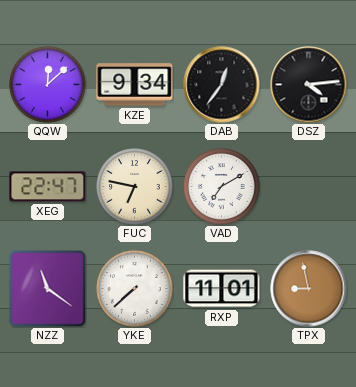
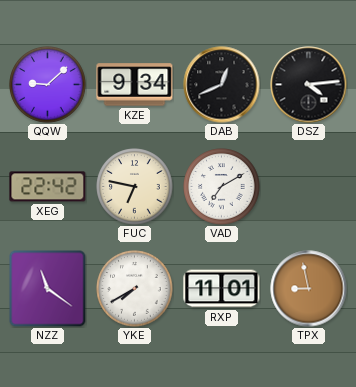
QQW: 12:08 -> 9:08 (48, 85)
DAB: 12:36 -> 12:41 (222, 85)
XEG: 22:47 -> 22:42 (48, 187)
YKE: 7:38 -> 7:40 (135, 289)
